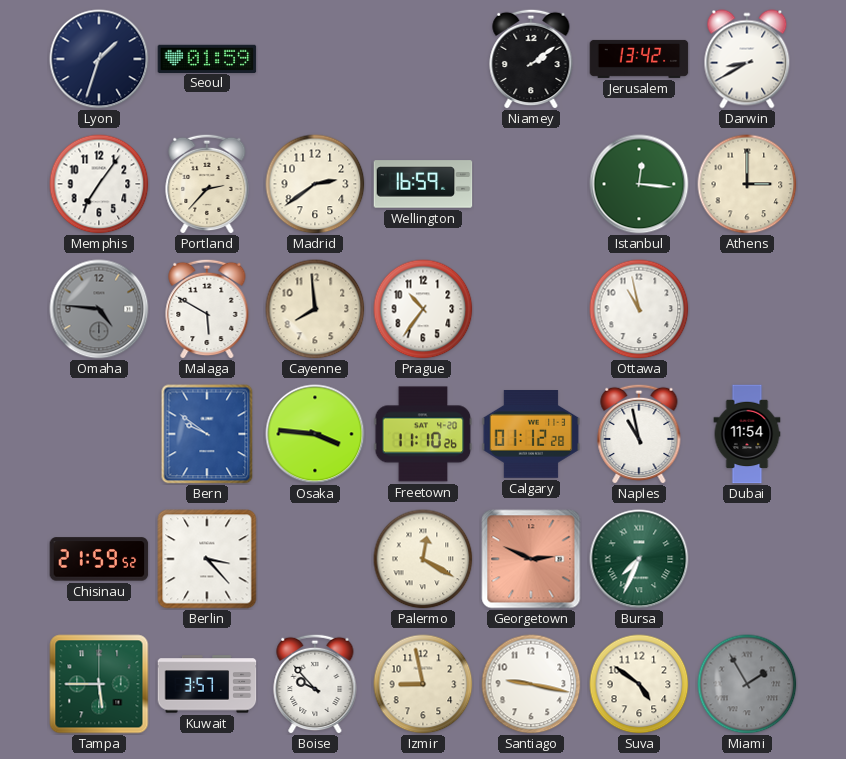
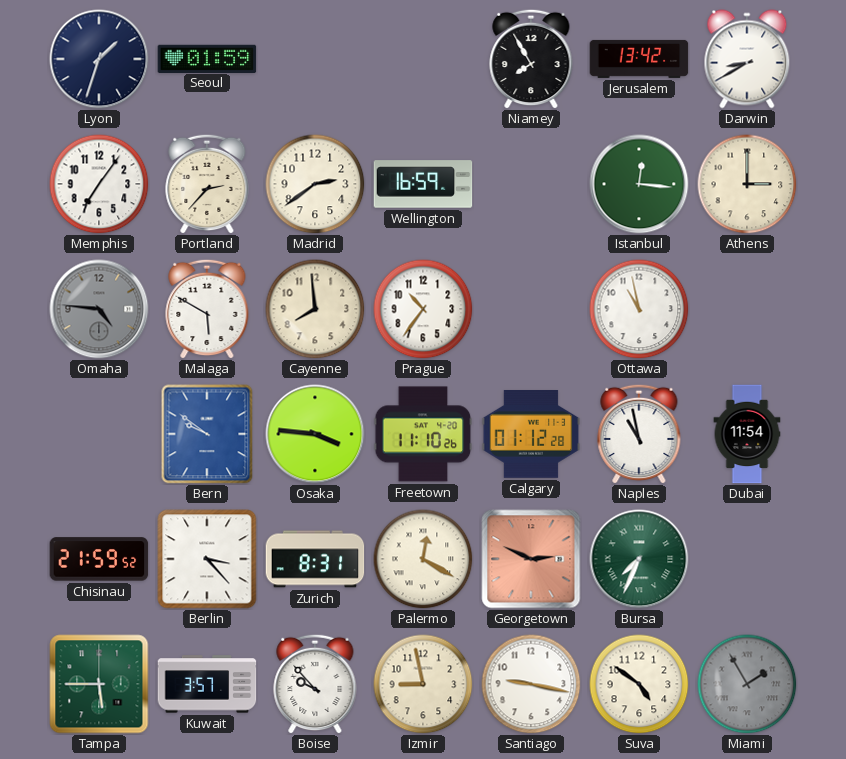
Niamey: 2:09 -> 7:55 (531, 59)
Zurich: none -> 8:31 (315, 559)
